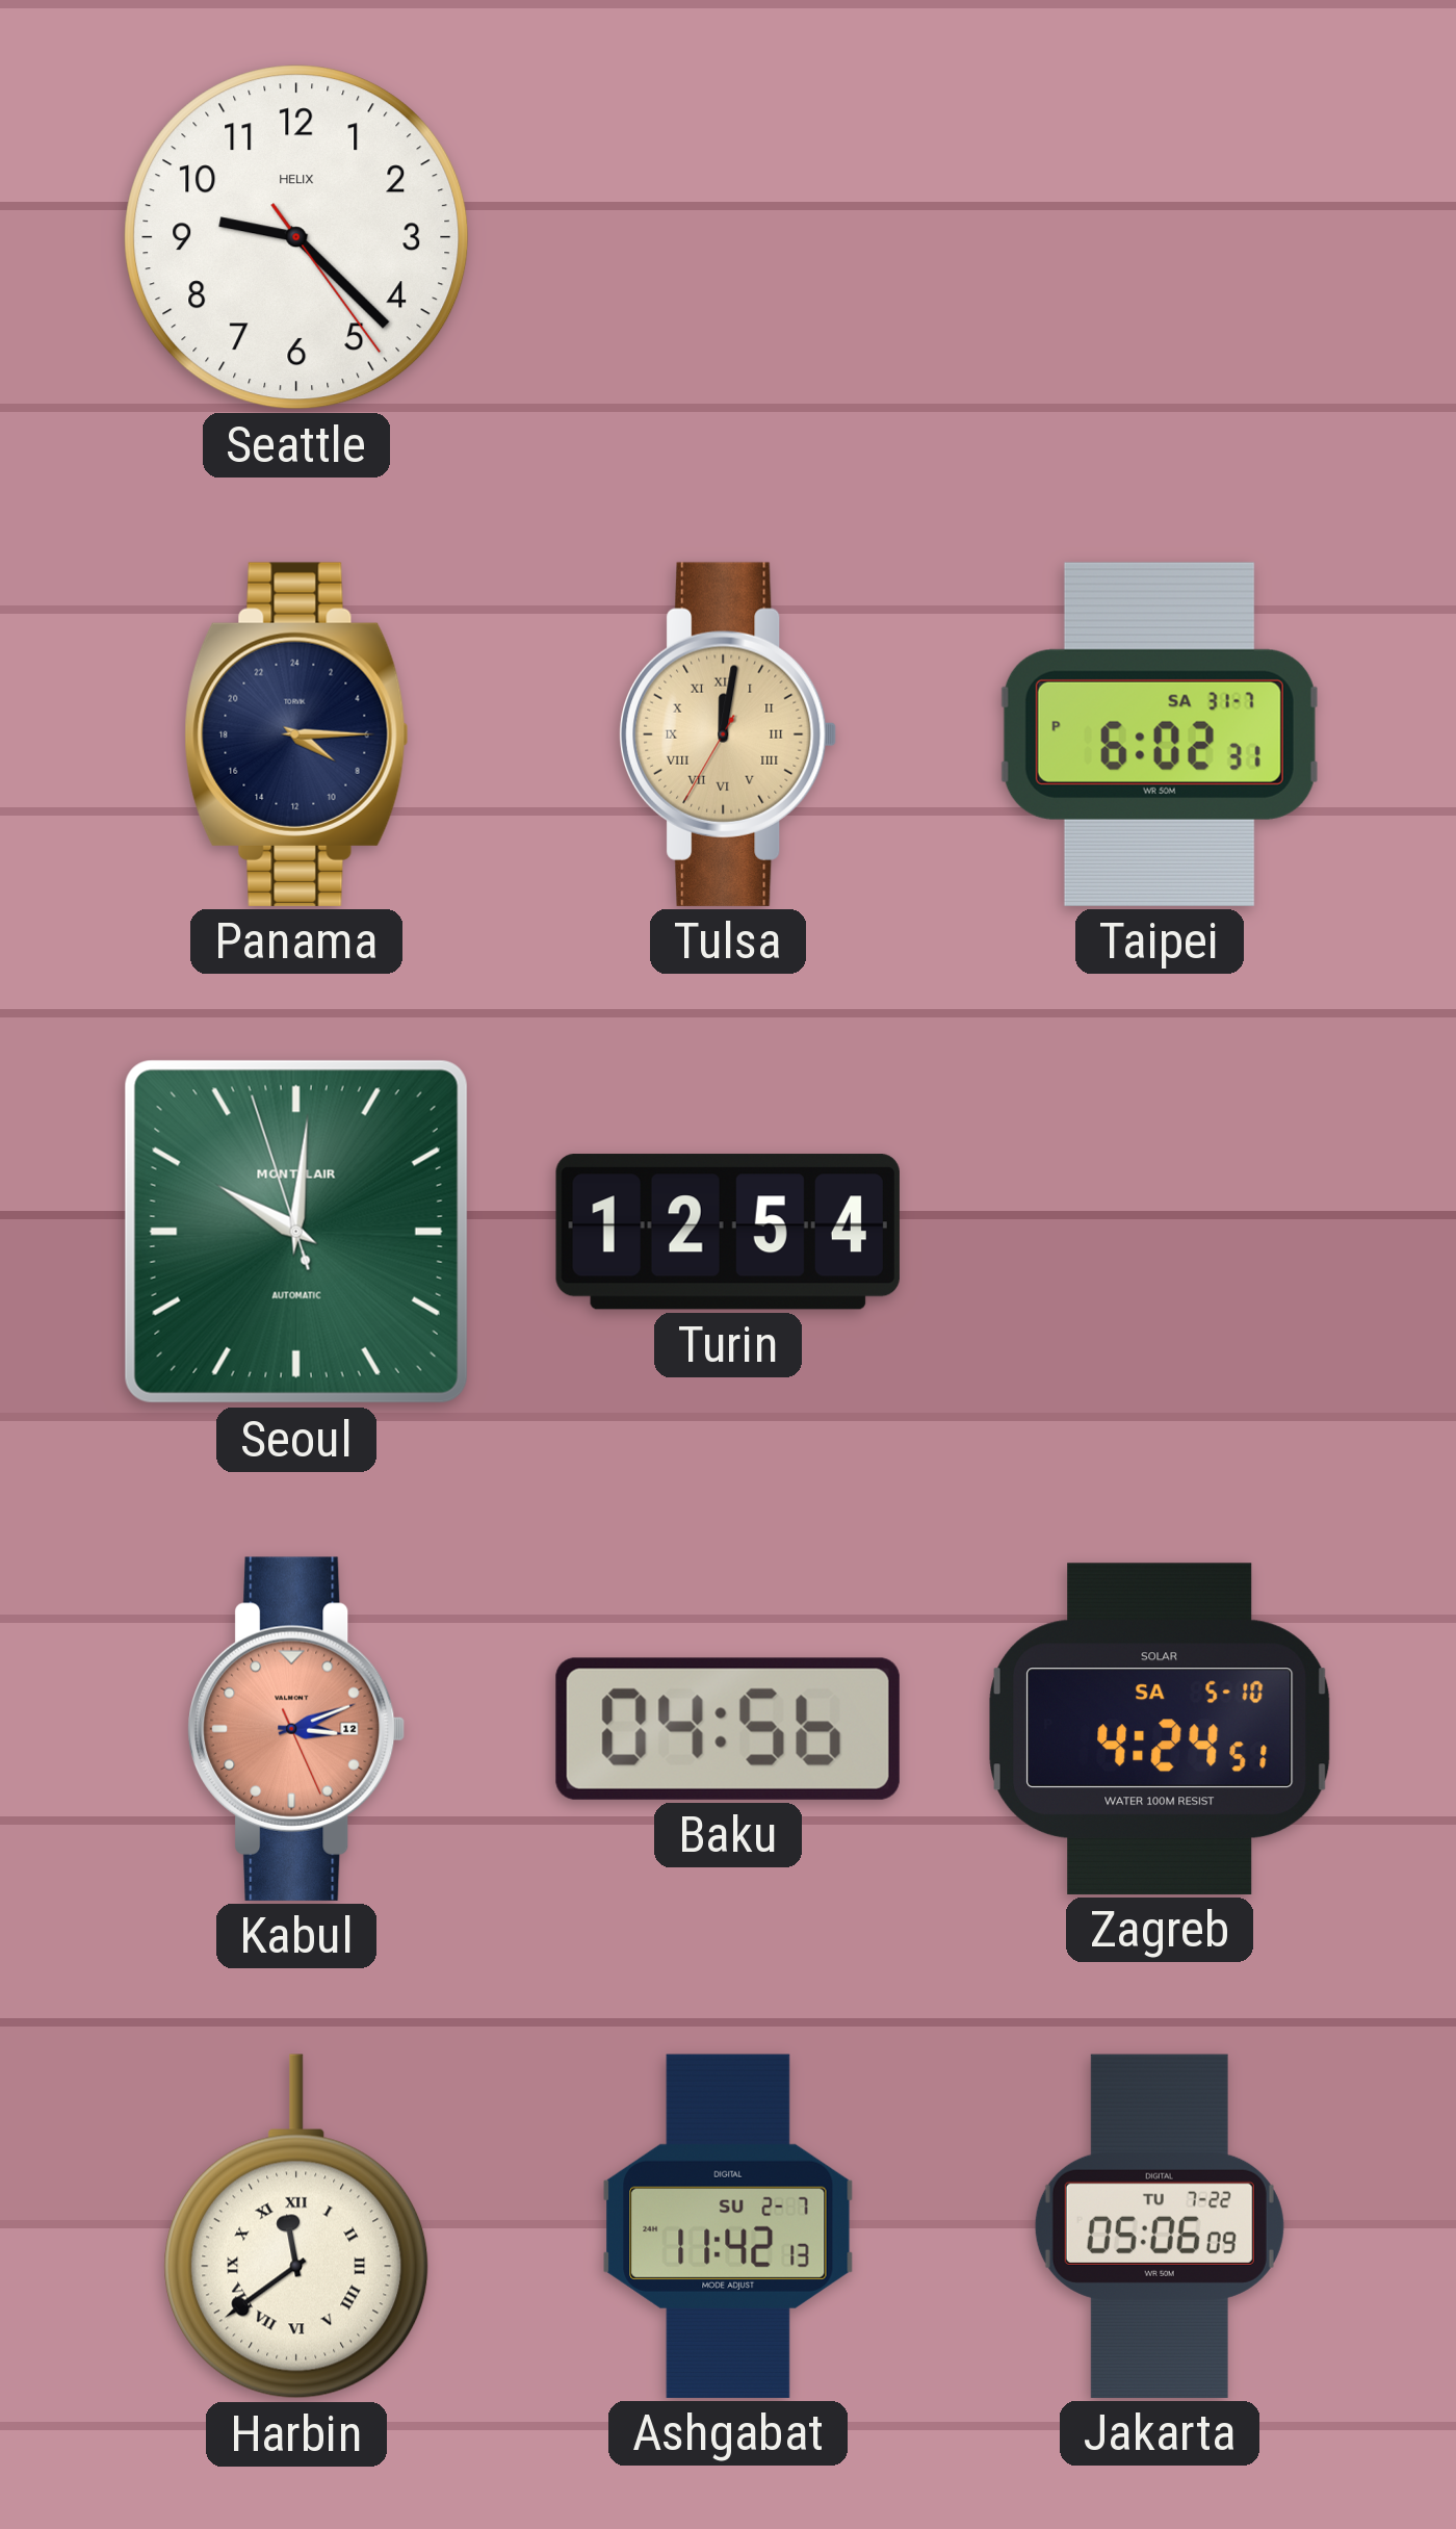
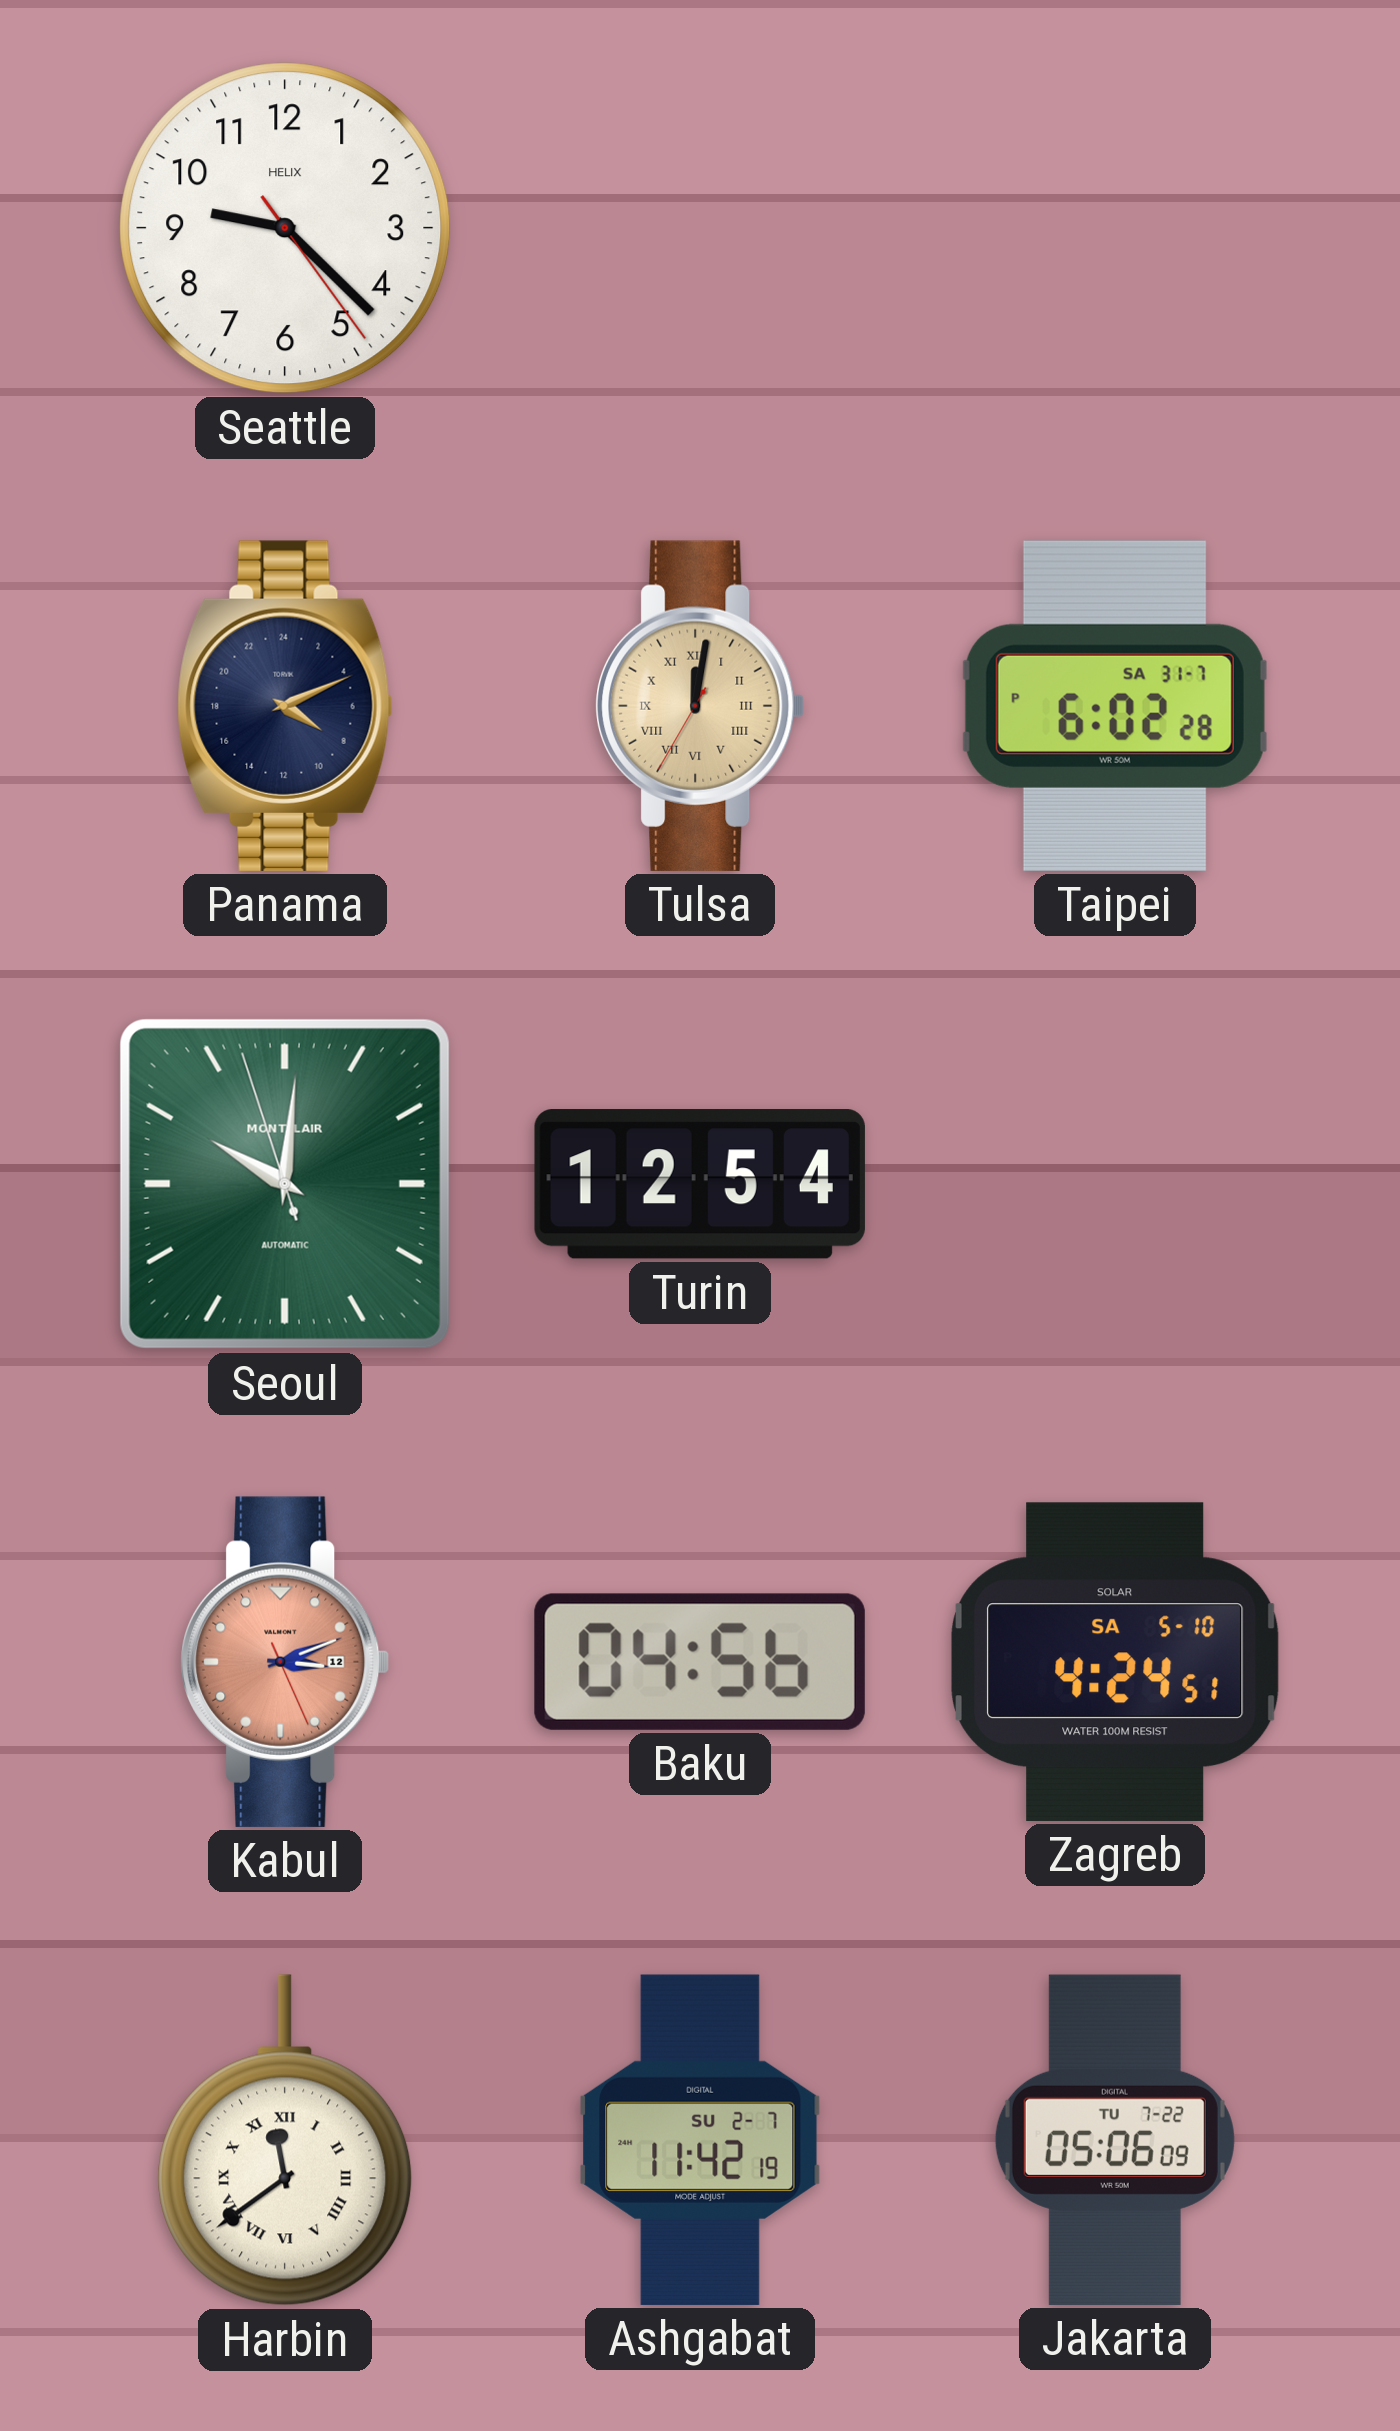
Panama: 8:15 -> 8:11 (285, 706)
Taipei: 6:02:31 PM -> 6:02:28 PM (1115, 706)
Ashgabat: 11:42:13 -> 11:42:19 (700, 2140)
